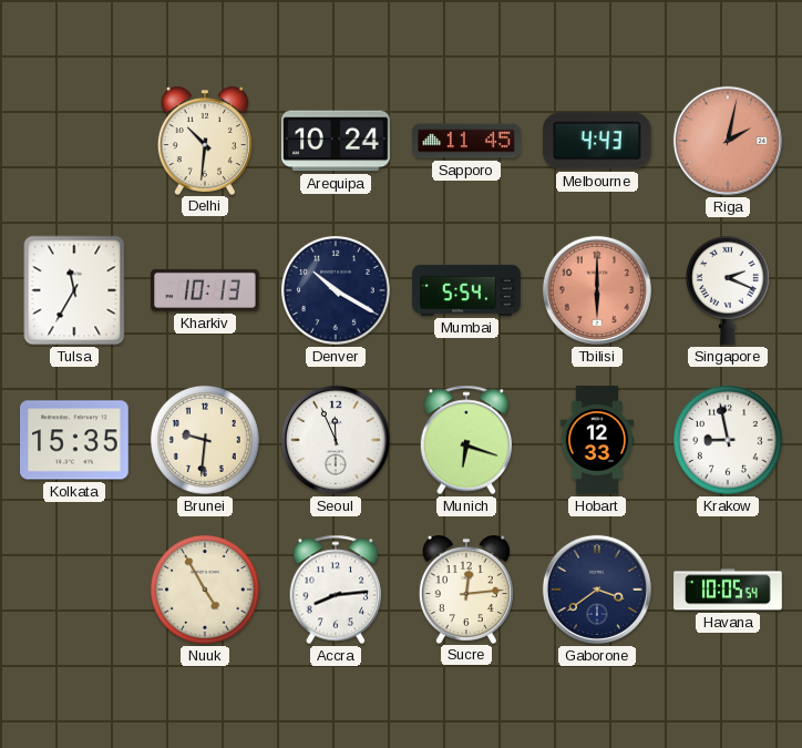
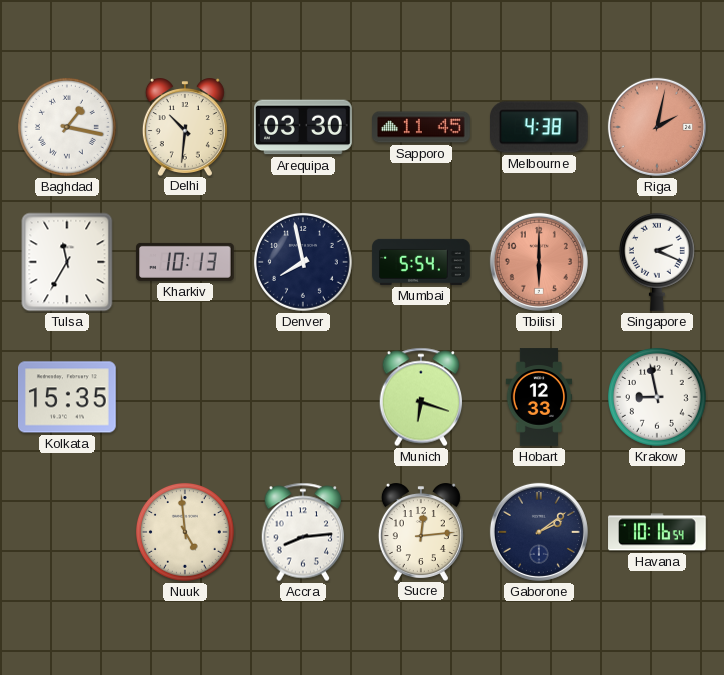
Baghdad: none -> 1:17 (67, 127)
Arequipa: 10:24 -> 03:30 (303, 127)
Melbourne: 4:43 -> 4:38 (540, 127)
Denver: 10:20 -> 7:58 (303, 262)
Brunei: 9:31 -> none (205, 440)
Seoul: 11:56 -> none (336, 440)
Nuuk: 4:55 -> 4:59 (185, 532)
Gaborone: 3:39 -> 2:09 (539, 532)
Havana: 10:05 -> 10:16 (657, 532)
